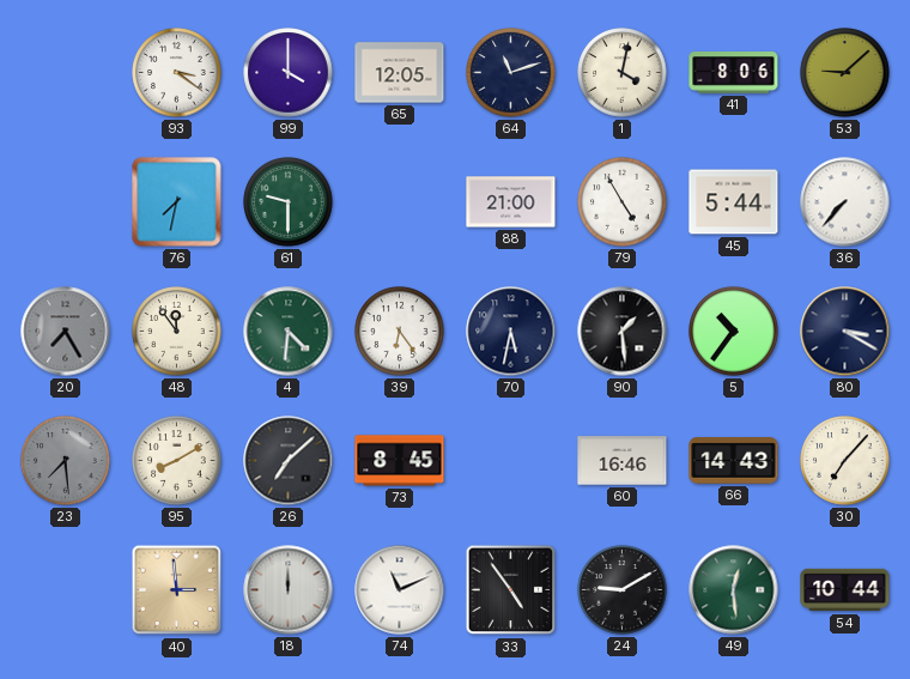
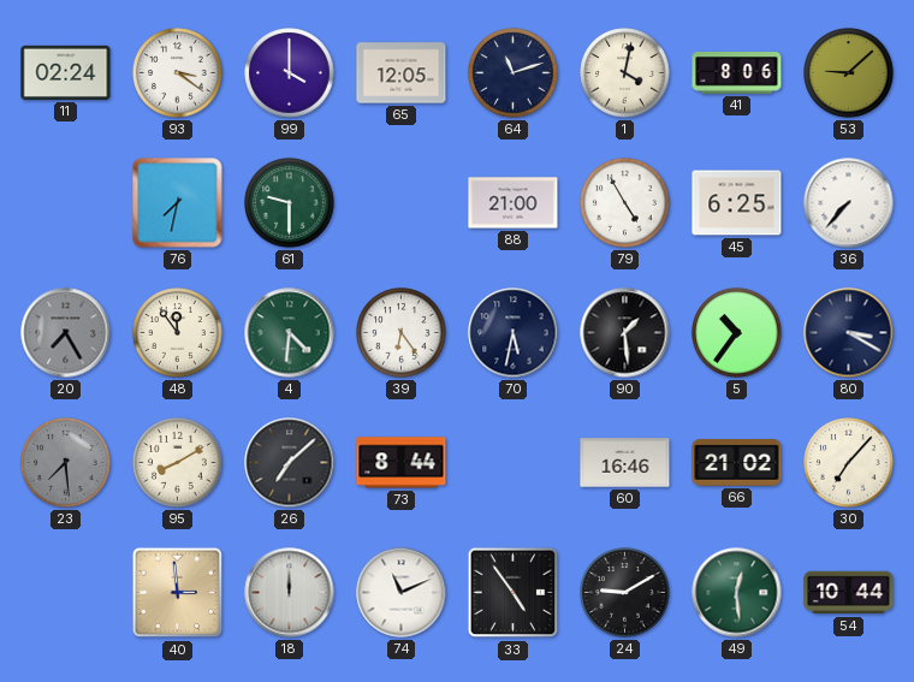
11: none -> 02:24 (66, 72)
45: 5:44 -> 6:25 (737, 203)
73: 8:45 -> 8:44 (402, 463)
66: 14:43 -> 21:02 (737, 463)
